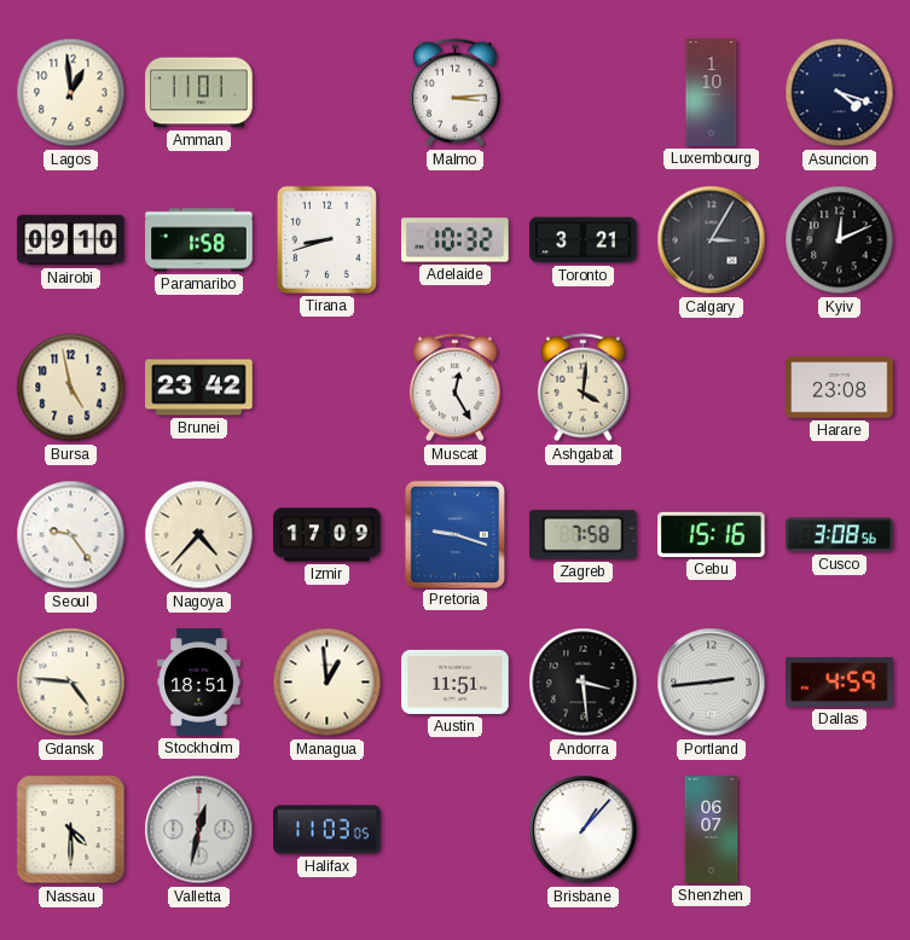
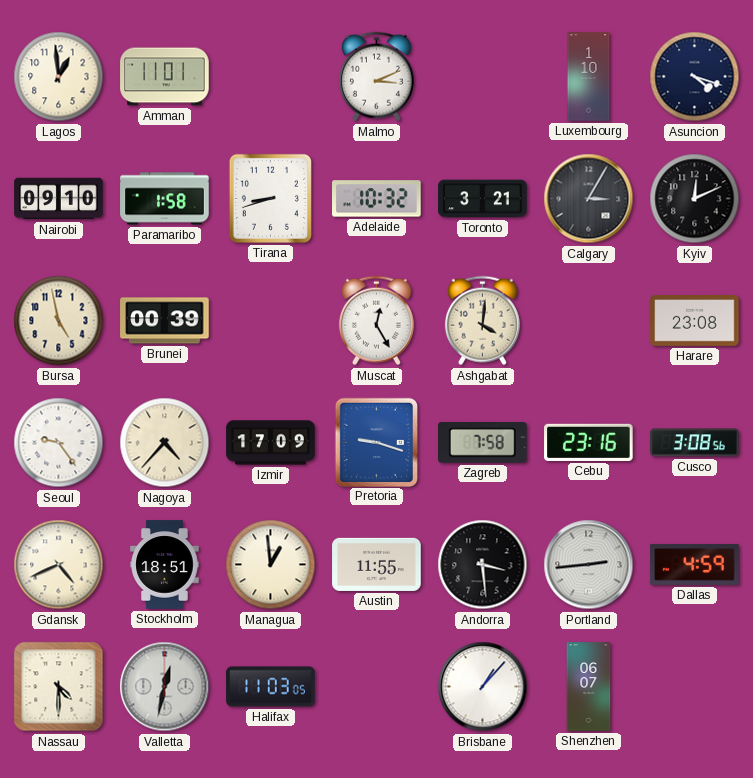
Malmo: 3:14 -> 3:11 (376, 77)
Brunei: 23:42 -> 00:39 (165, 321)
Cebu: 15:16 -> 23:16 (589, 442)
Gdansk: 4:46 -> 4:41 (59, 565)
Austin: 11:51 -> 11:55 (377, 564)
